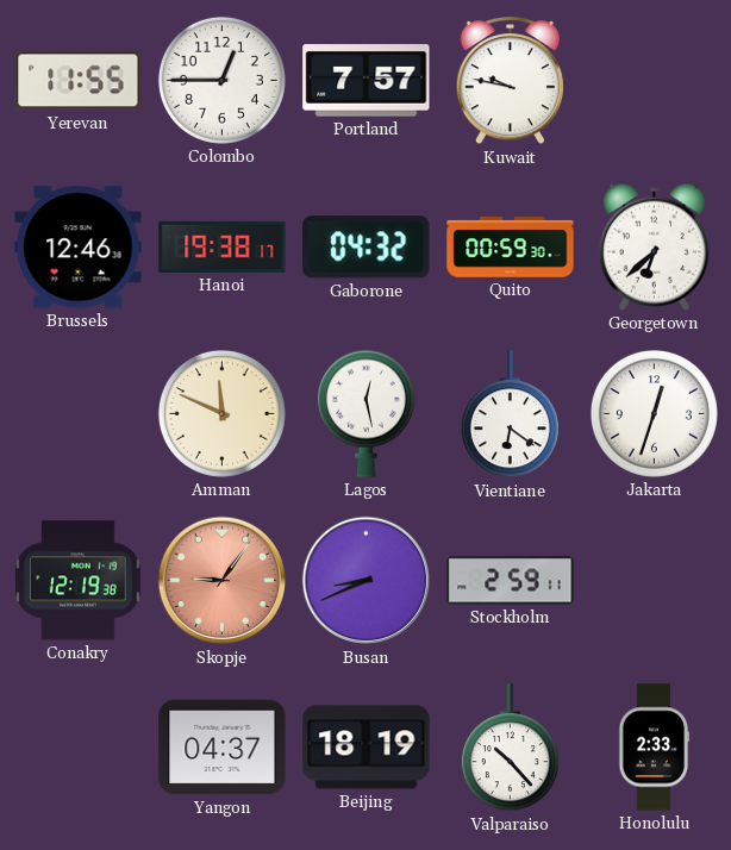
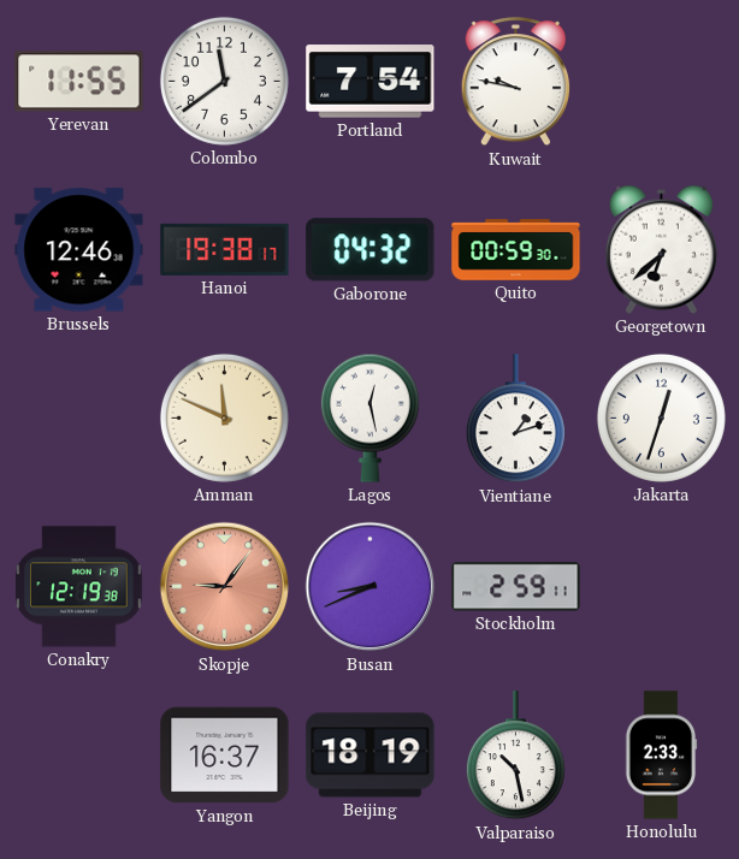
Colombo: 12:45 -> 11:39 (224, 81)
Portland: 7:57 -> 7:54 (371, 82)
Vientiane: 6:21 -> 1:12 (515, 419)
Yangon: 04:37 -> 16:37 (225, 756)
Valparaiso: 10:23 -> 10:28 (515, 756)
